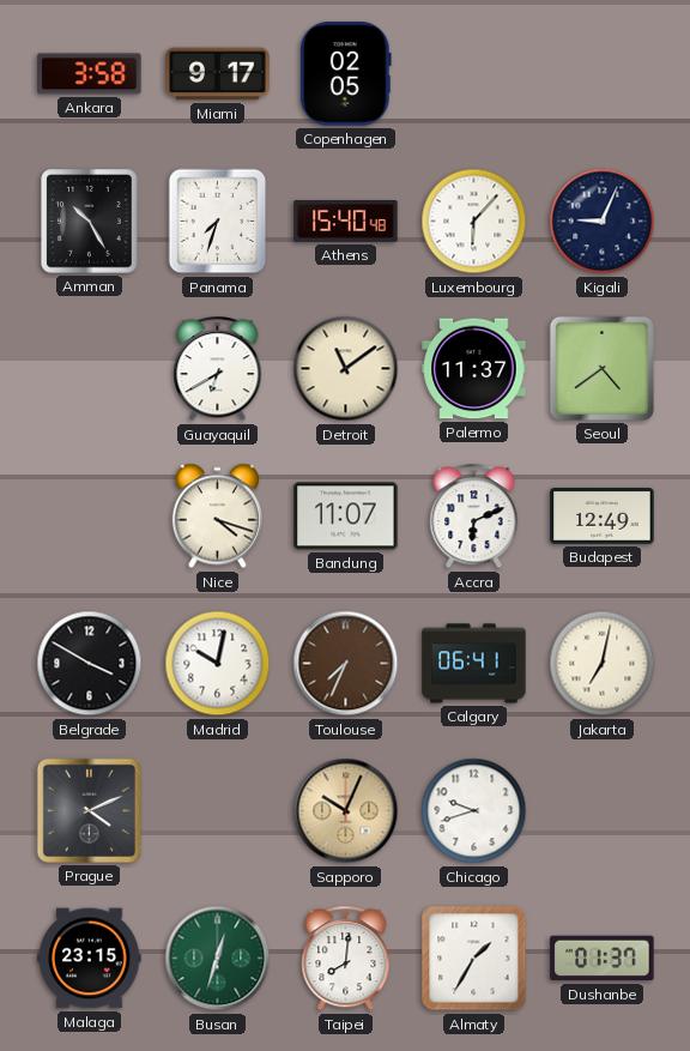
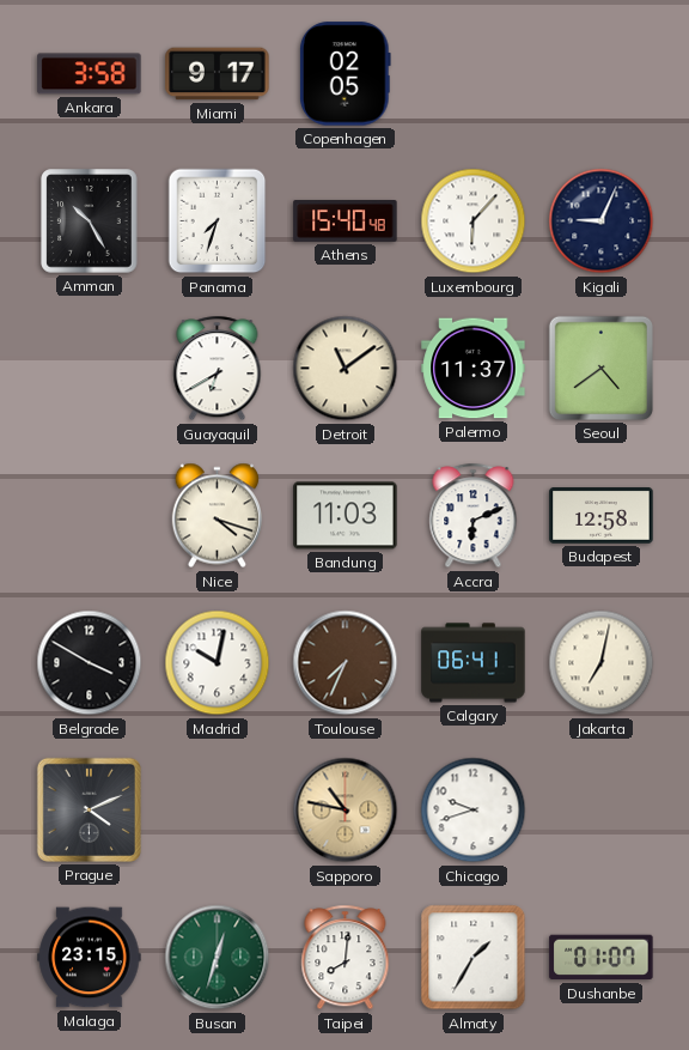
Bandung: 11:07 -> 11:03 (346, 516)
Budapest: 12:49 -> 12:58 (602, 516)
Sapporo: 10:04 -> 10:47 (346, 811)
Dushanbe: 01:37 -> 01:07 (602, 958)
